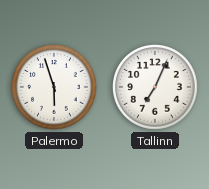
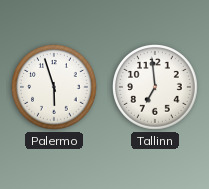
Tallinn: 7:04 -> 6:59 (156, 88)
